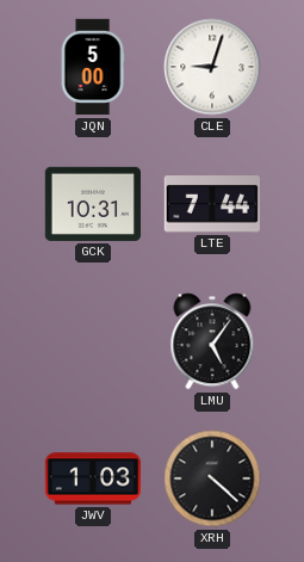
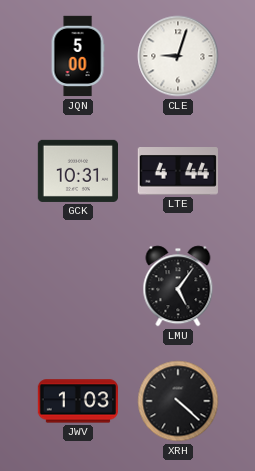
LTE: 7:44 -> 4:44 (178, 172)
